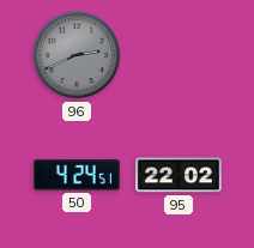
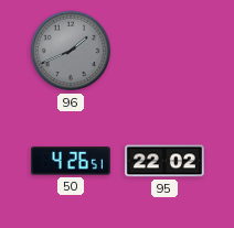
96: 2:41 -> 1:41 (71, 51)
50: 4:24 -> 4:26 (72, 161)
